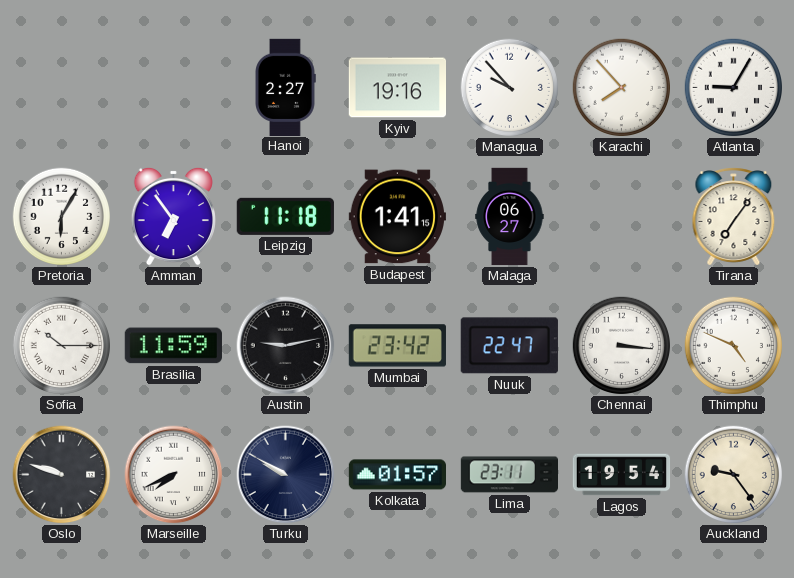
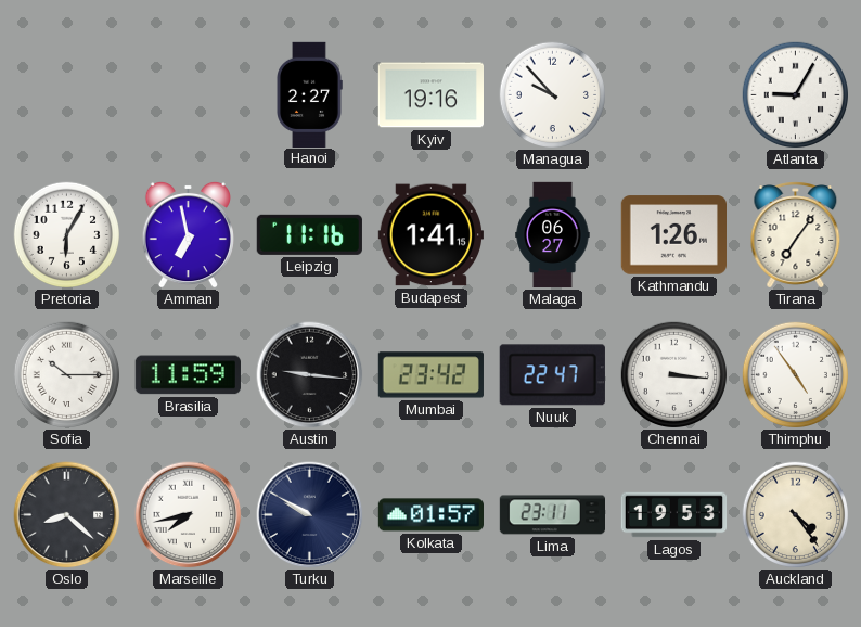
Karachi: 7:53 -> none (622, 88)
Amman: 6:54 -> 6:58 (188, 234)
Leipzig: 11:18 -> 11:16 (309, 234)
Kathmandu: none -> 1:26 (673, 235)
Austin: 9:13 -> 9:16 (310, 375)
Thimphu: 4:49 -> 4:54 (796, 375)
Oslo: 9:48 -> 8:22 (67, 515)
Marseille: 7:41 -> 7:43 (189, 515)
Lagos: 19:54 -> 19:53 (674, 515)
Auckland: 9:24 -> 4:24 (796, 515)
